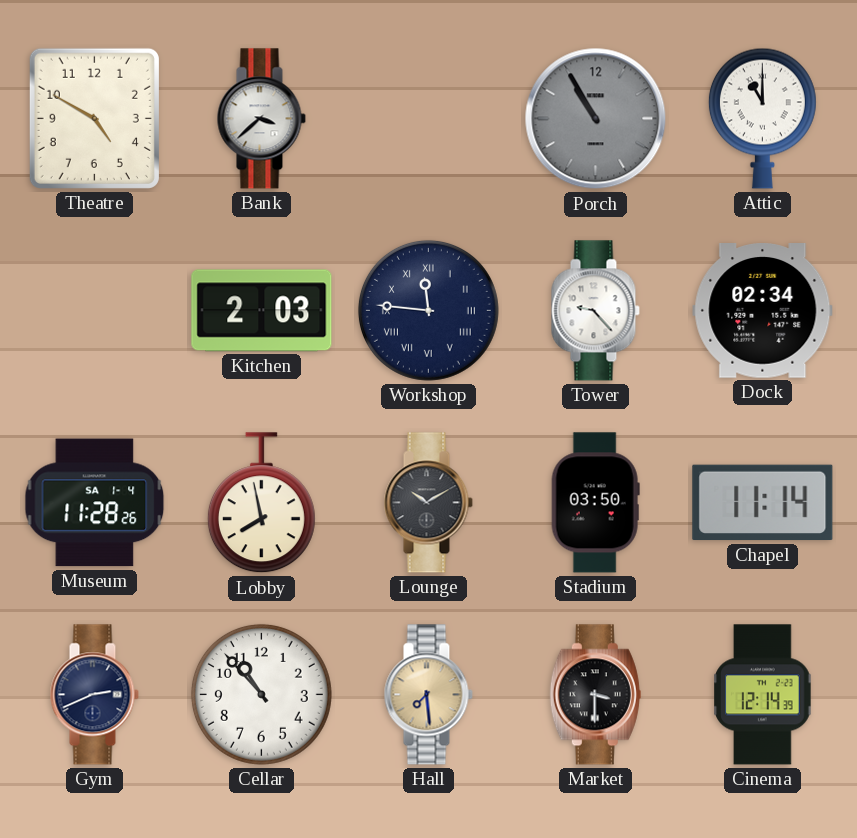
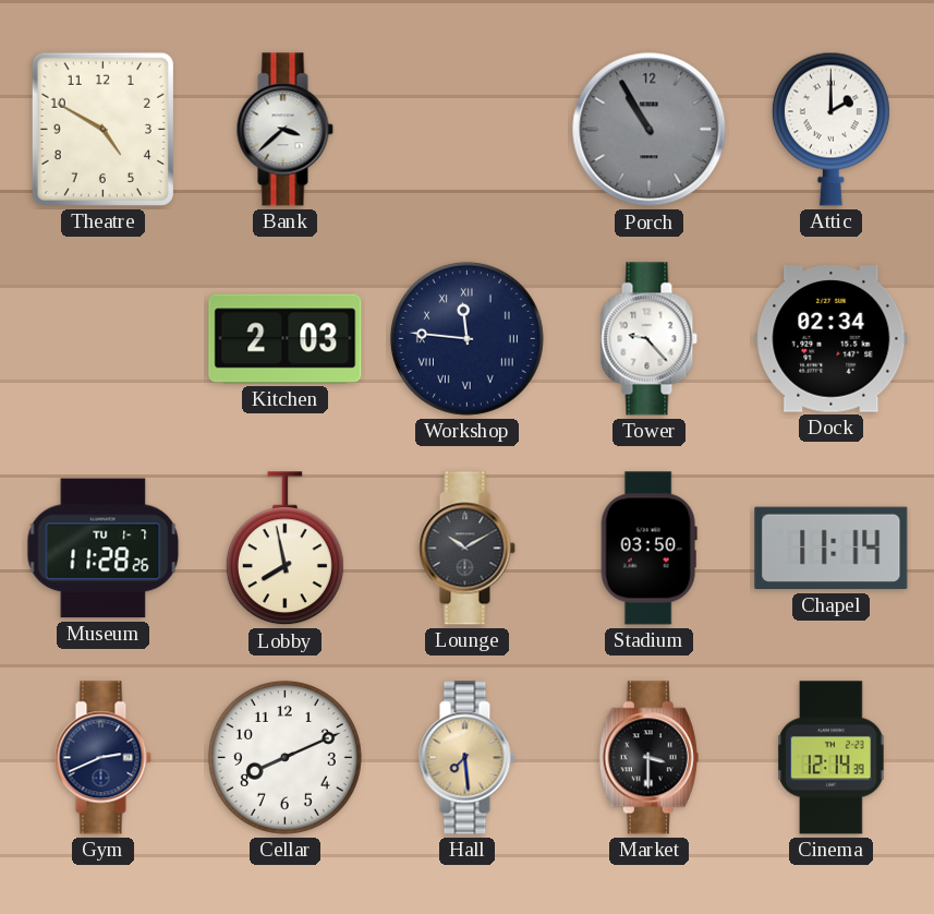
Attic: 11:00 -> 2:00 (830, 129)
Museum date: SA 1-4 -> TU 1-7 (104, 549)
Cellar: 10:53 -> 8:11 (284, 757)
